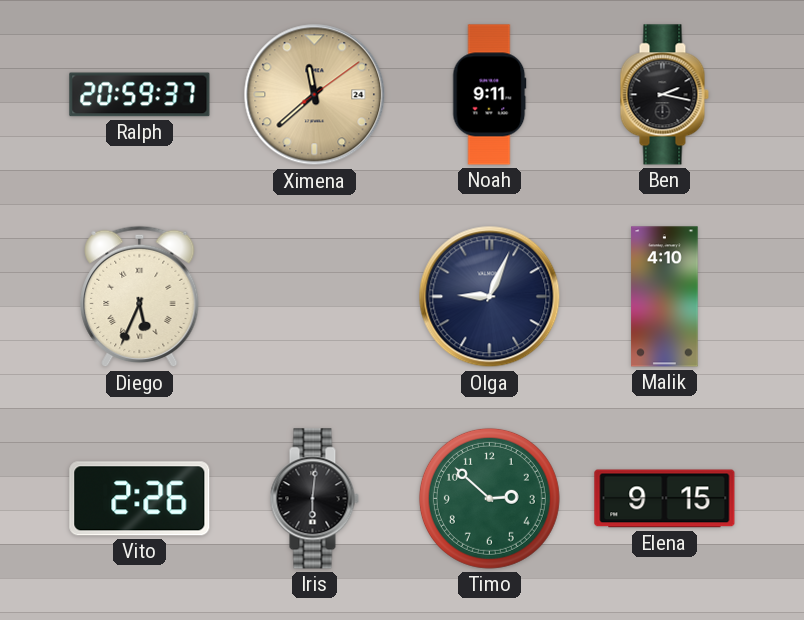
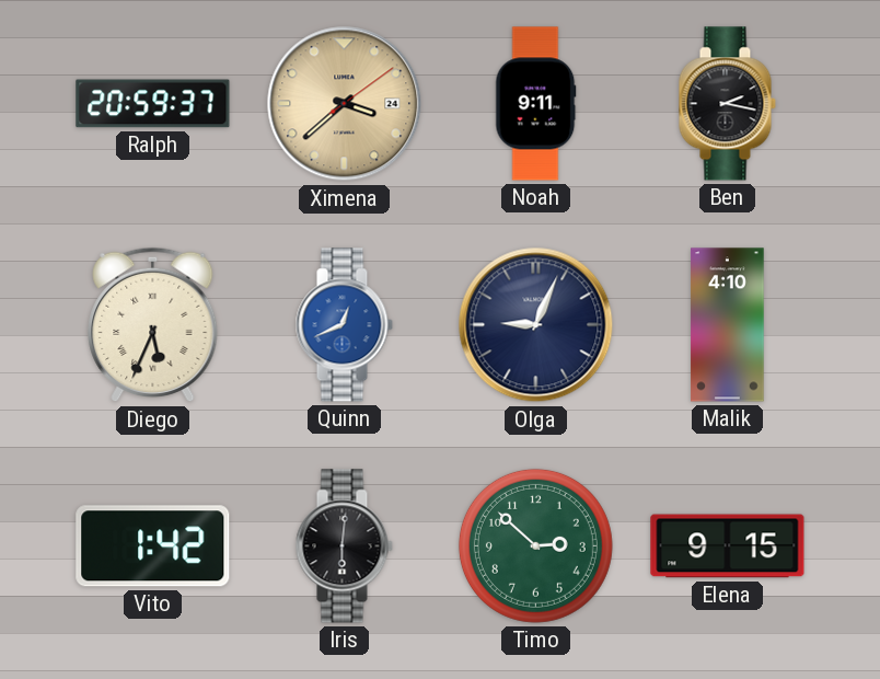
Ximena: 11:38 -> 3:38 (345, 104)
Quinn: none -> 12:41 (344, 325)
Vito: 2:26 -> 1:42 (153, 546)
